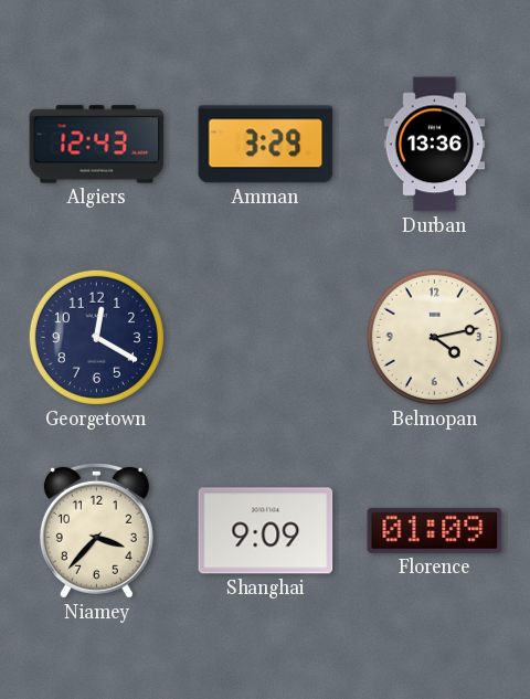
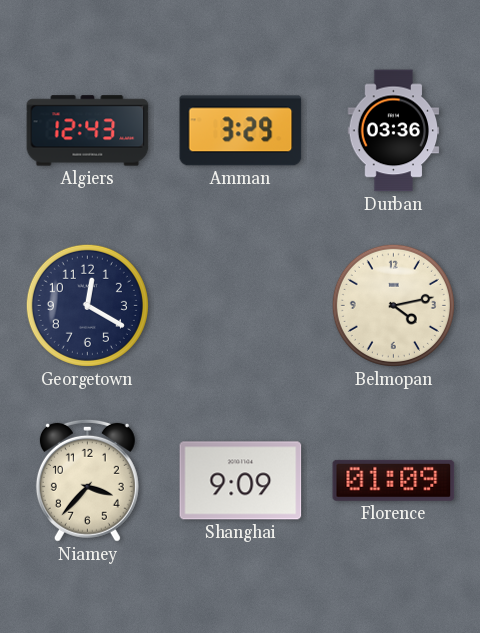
Durban: 13:36 -> 03:36 (394, 131)
